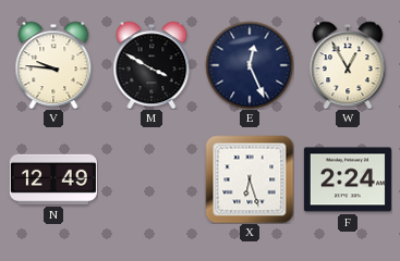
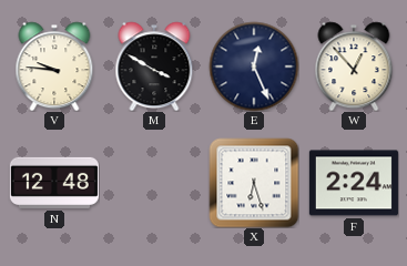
W: 12:55 -> 12:53 (354, 66)
N: 12:49 -> 12:48 (54, 183)
